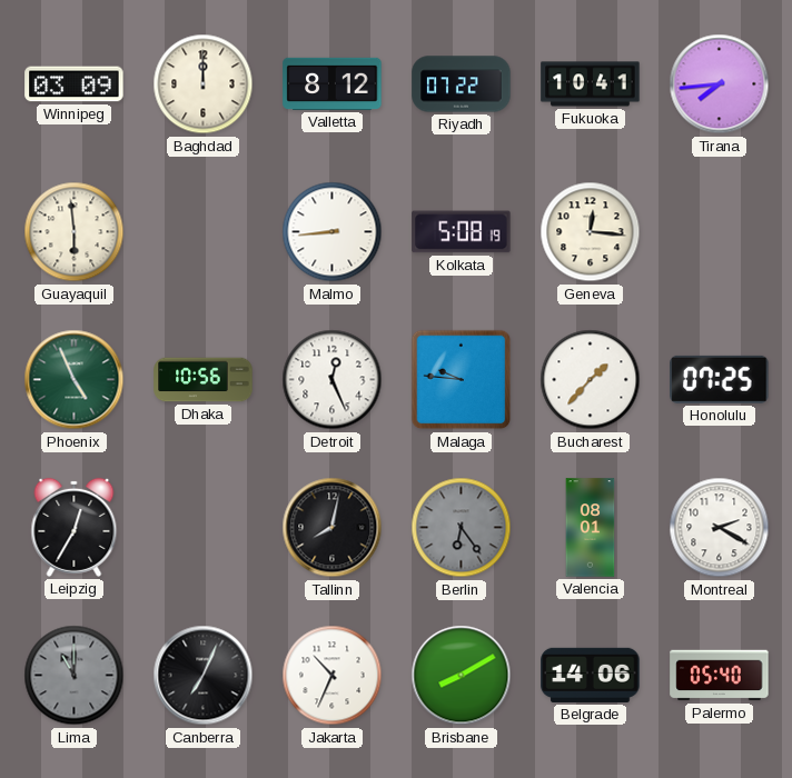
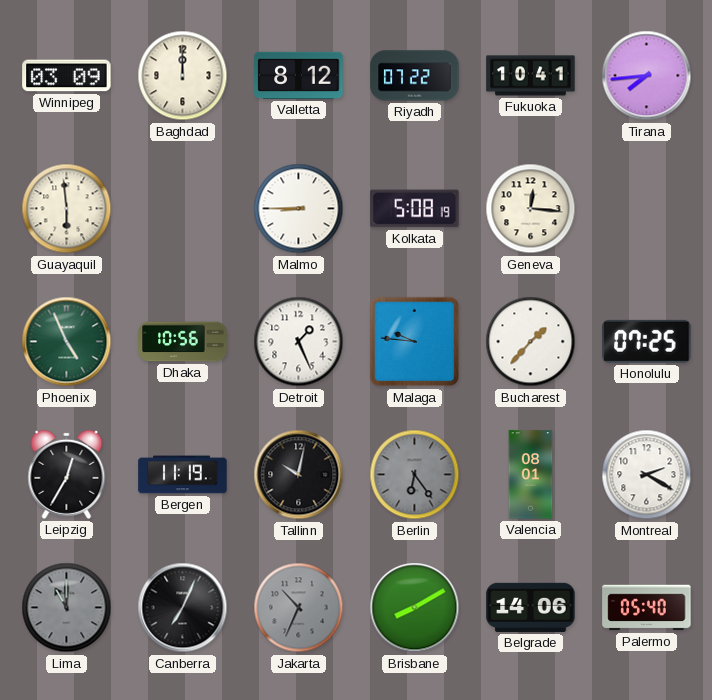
Malmo: 8:44 -> 8:45 (299, 209)
Detroit: 12:26 -> 1:26 (299, 342)
Bergen: none -> 11:19 (183, 475)
Tallinn: 8:02 -> 10:02 (299, 475)
Jakarta dial: white -> grey (299, 608)
